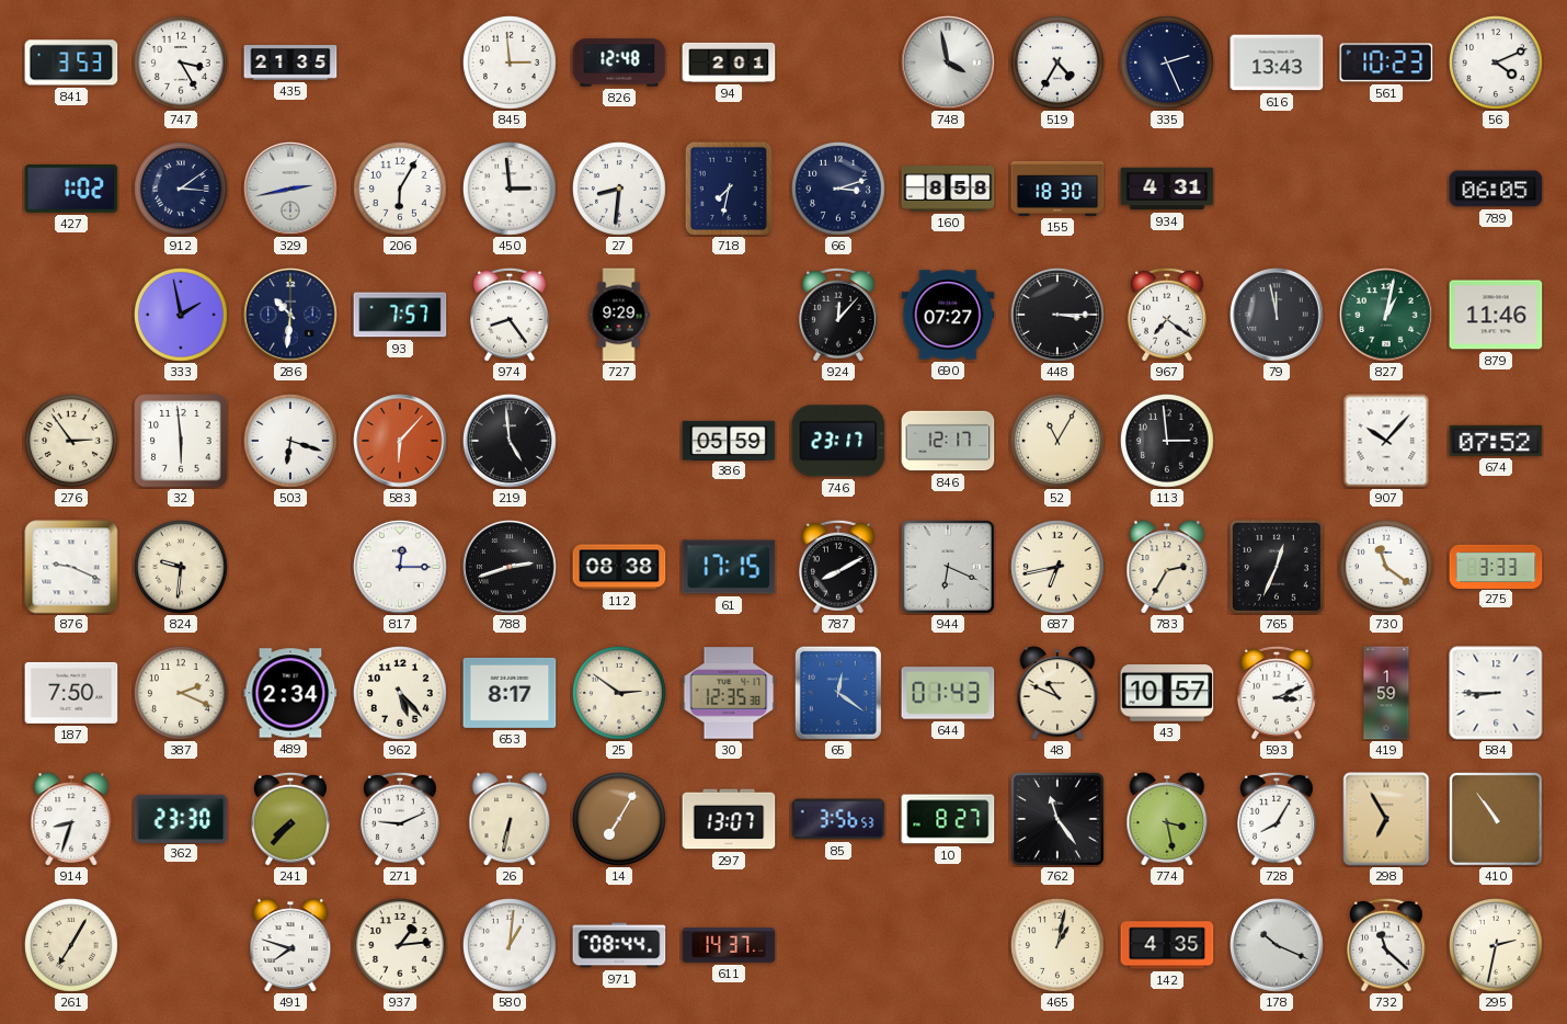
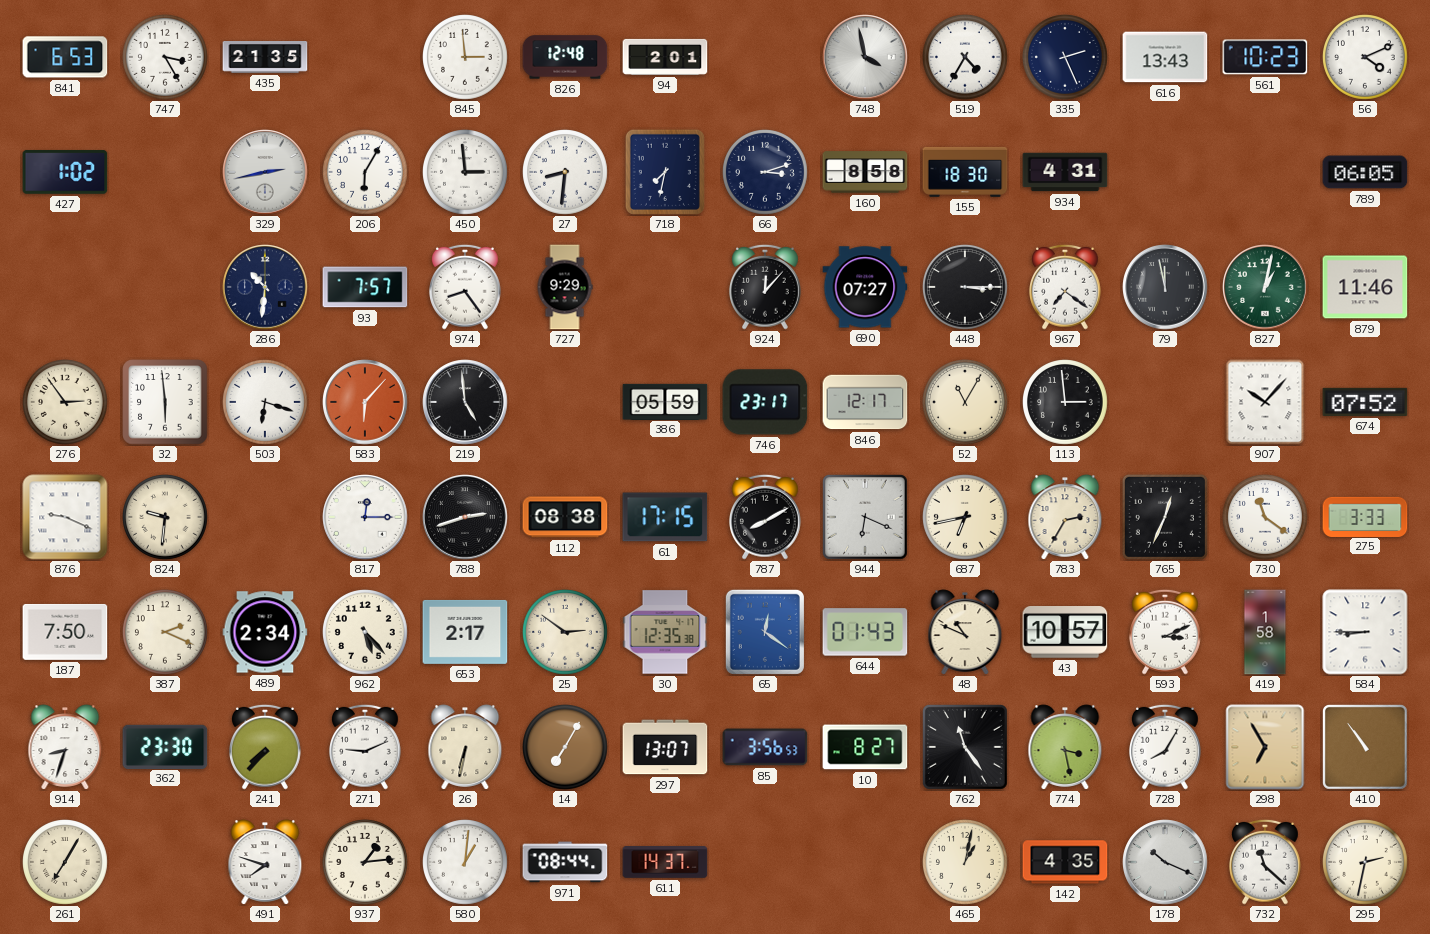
841: 3:53 -> 6:53 (65, 57)
912: 3:09 -> none (182, 190)
333: 1:58 -> none (182, 316)
653: 8:17 -> 2:17 (465, 632)
419: 1:59 -> 1:58 (1265, 632)
